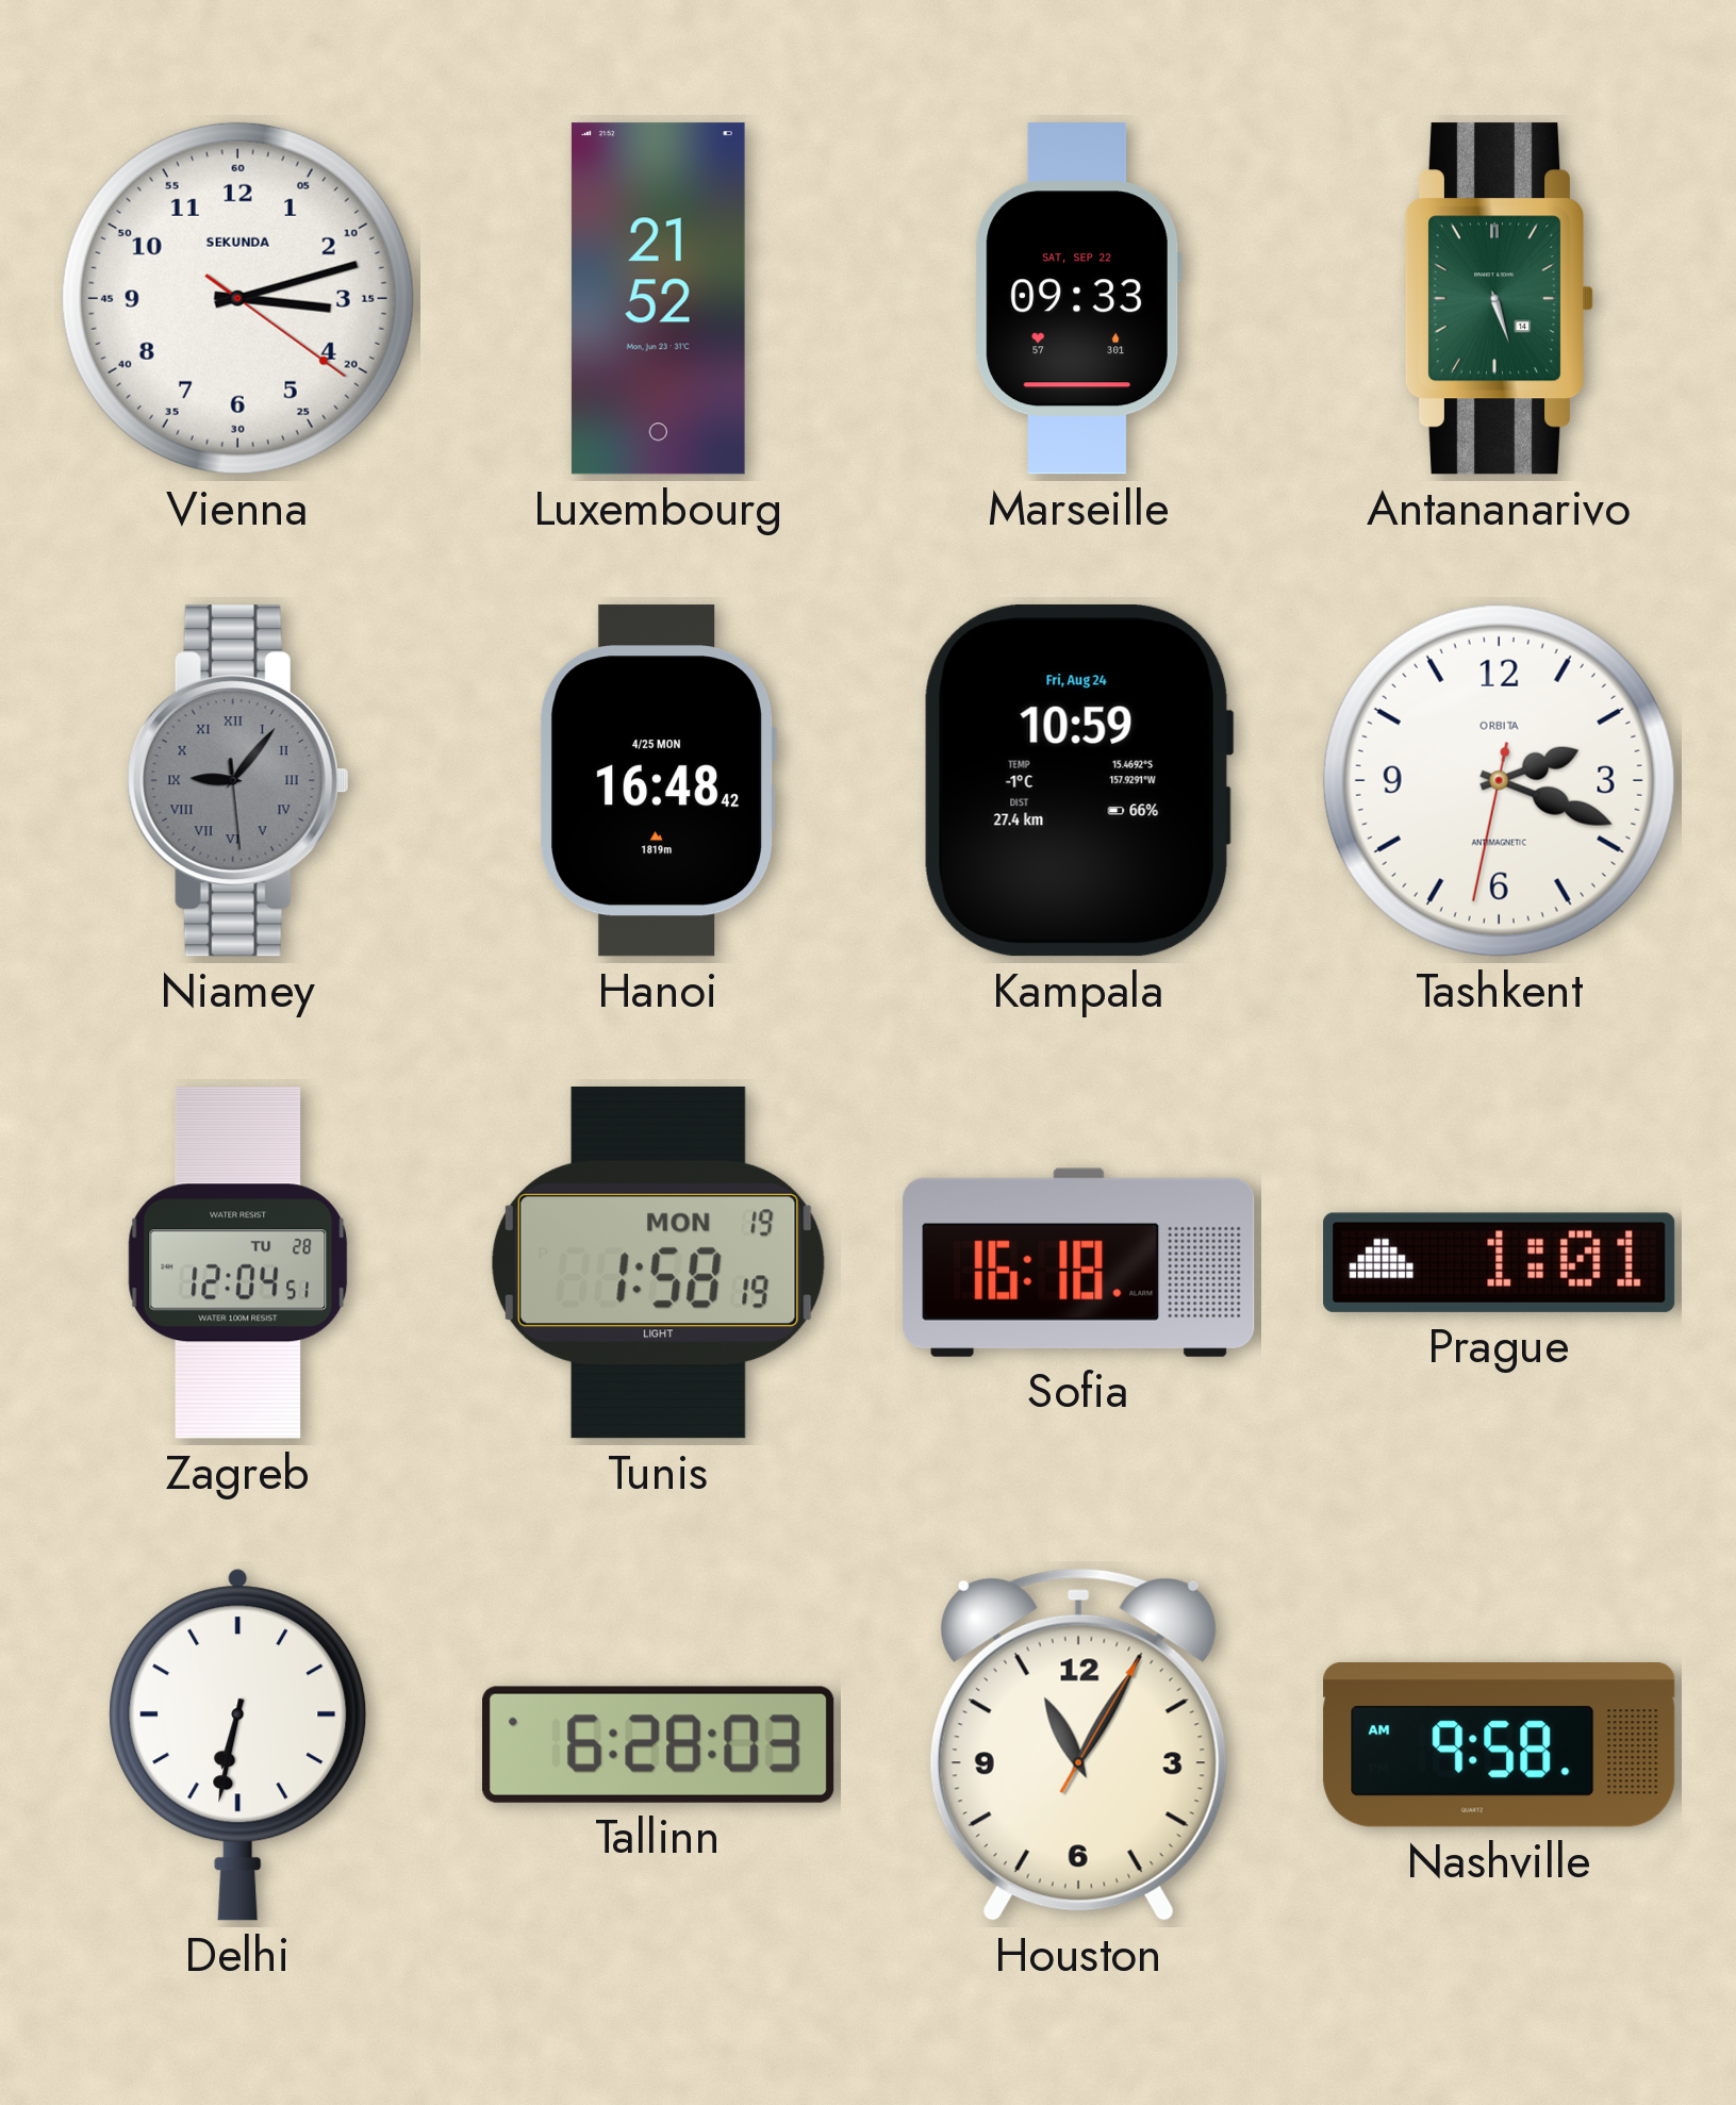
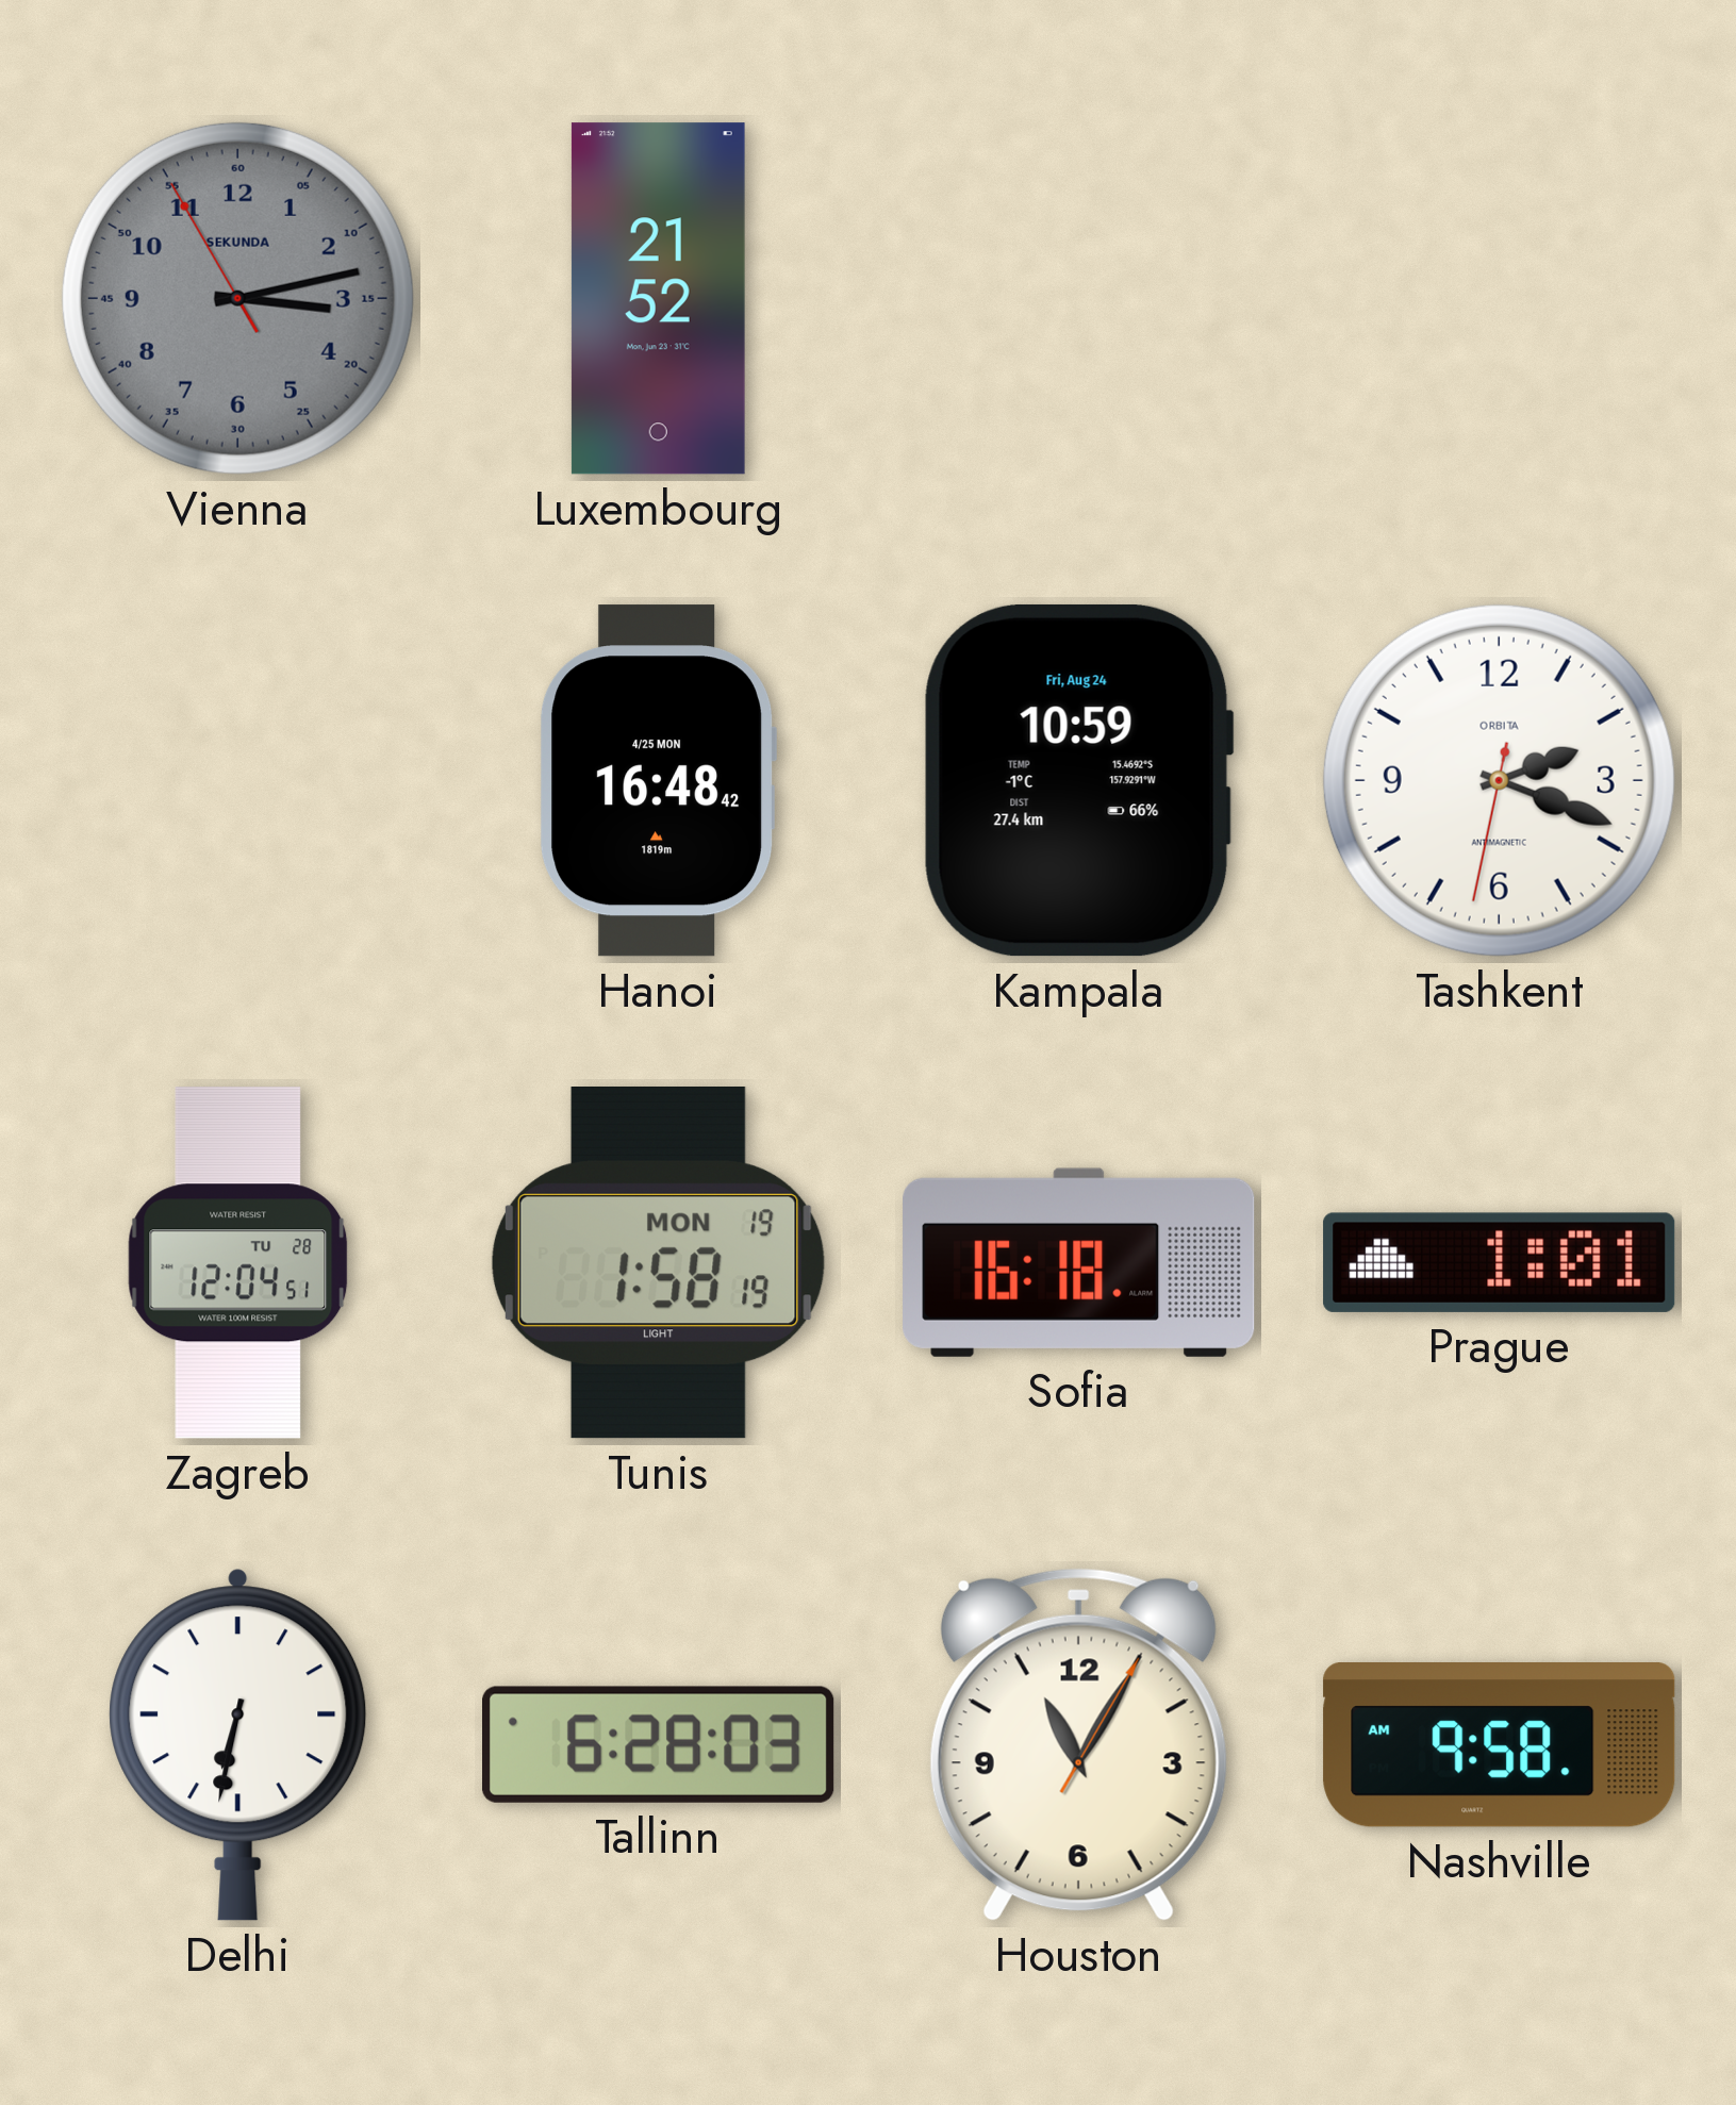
Vienna: 3:12:21 -> 3:12:55 (237, 298)
Vienna dial: white -> grey (237, 298)
Marseille: 09:33 -> none (1079, 299)
Antananarivo: 5:27 -> none (1500, 299)
Niamey: 9:06 -> none (237, 781)
